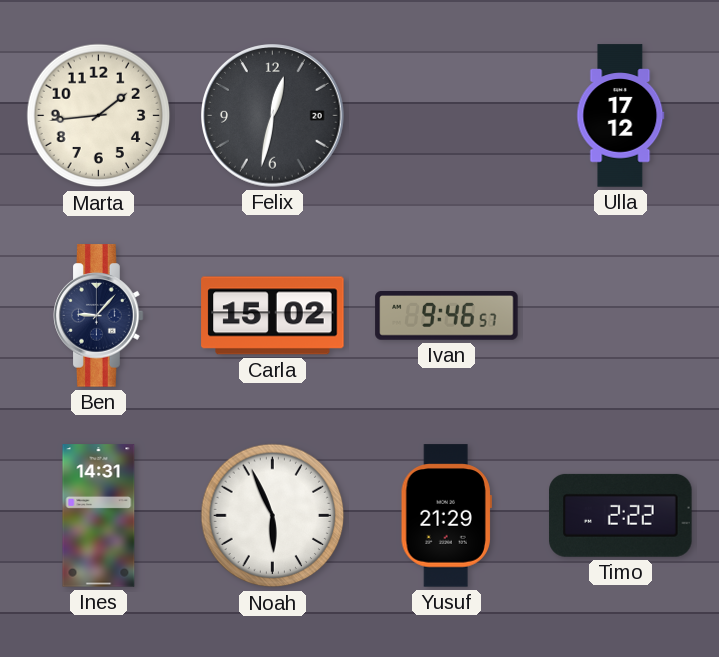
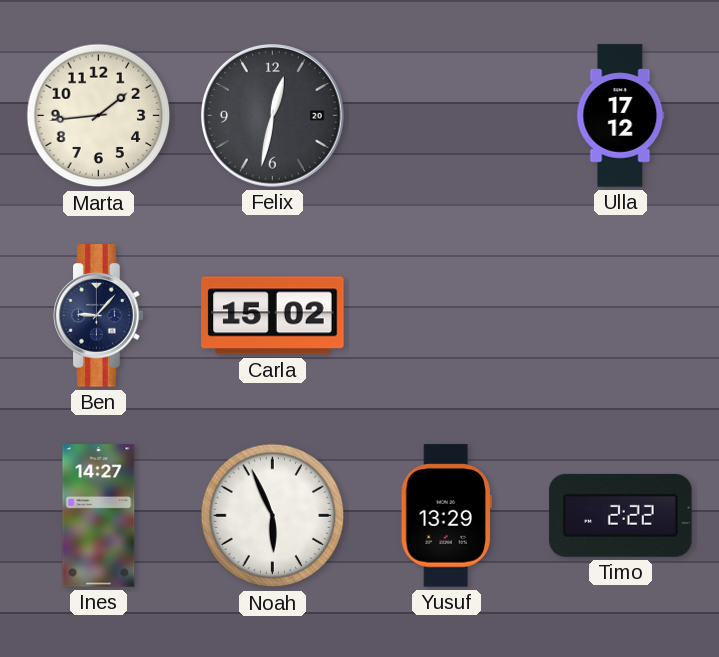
Ivan: 9:46 -> none (447, 316)
Ines: 14:31 -> 14:27 (99, 516)
Yusuf: 21:29 -> 13:29 (446, 516)
